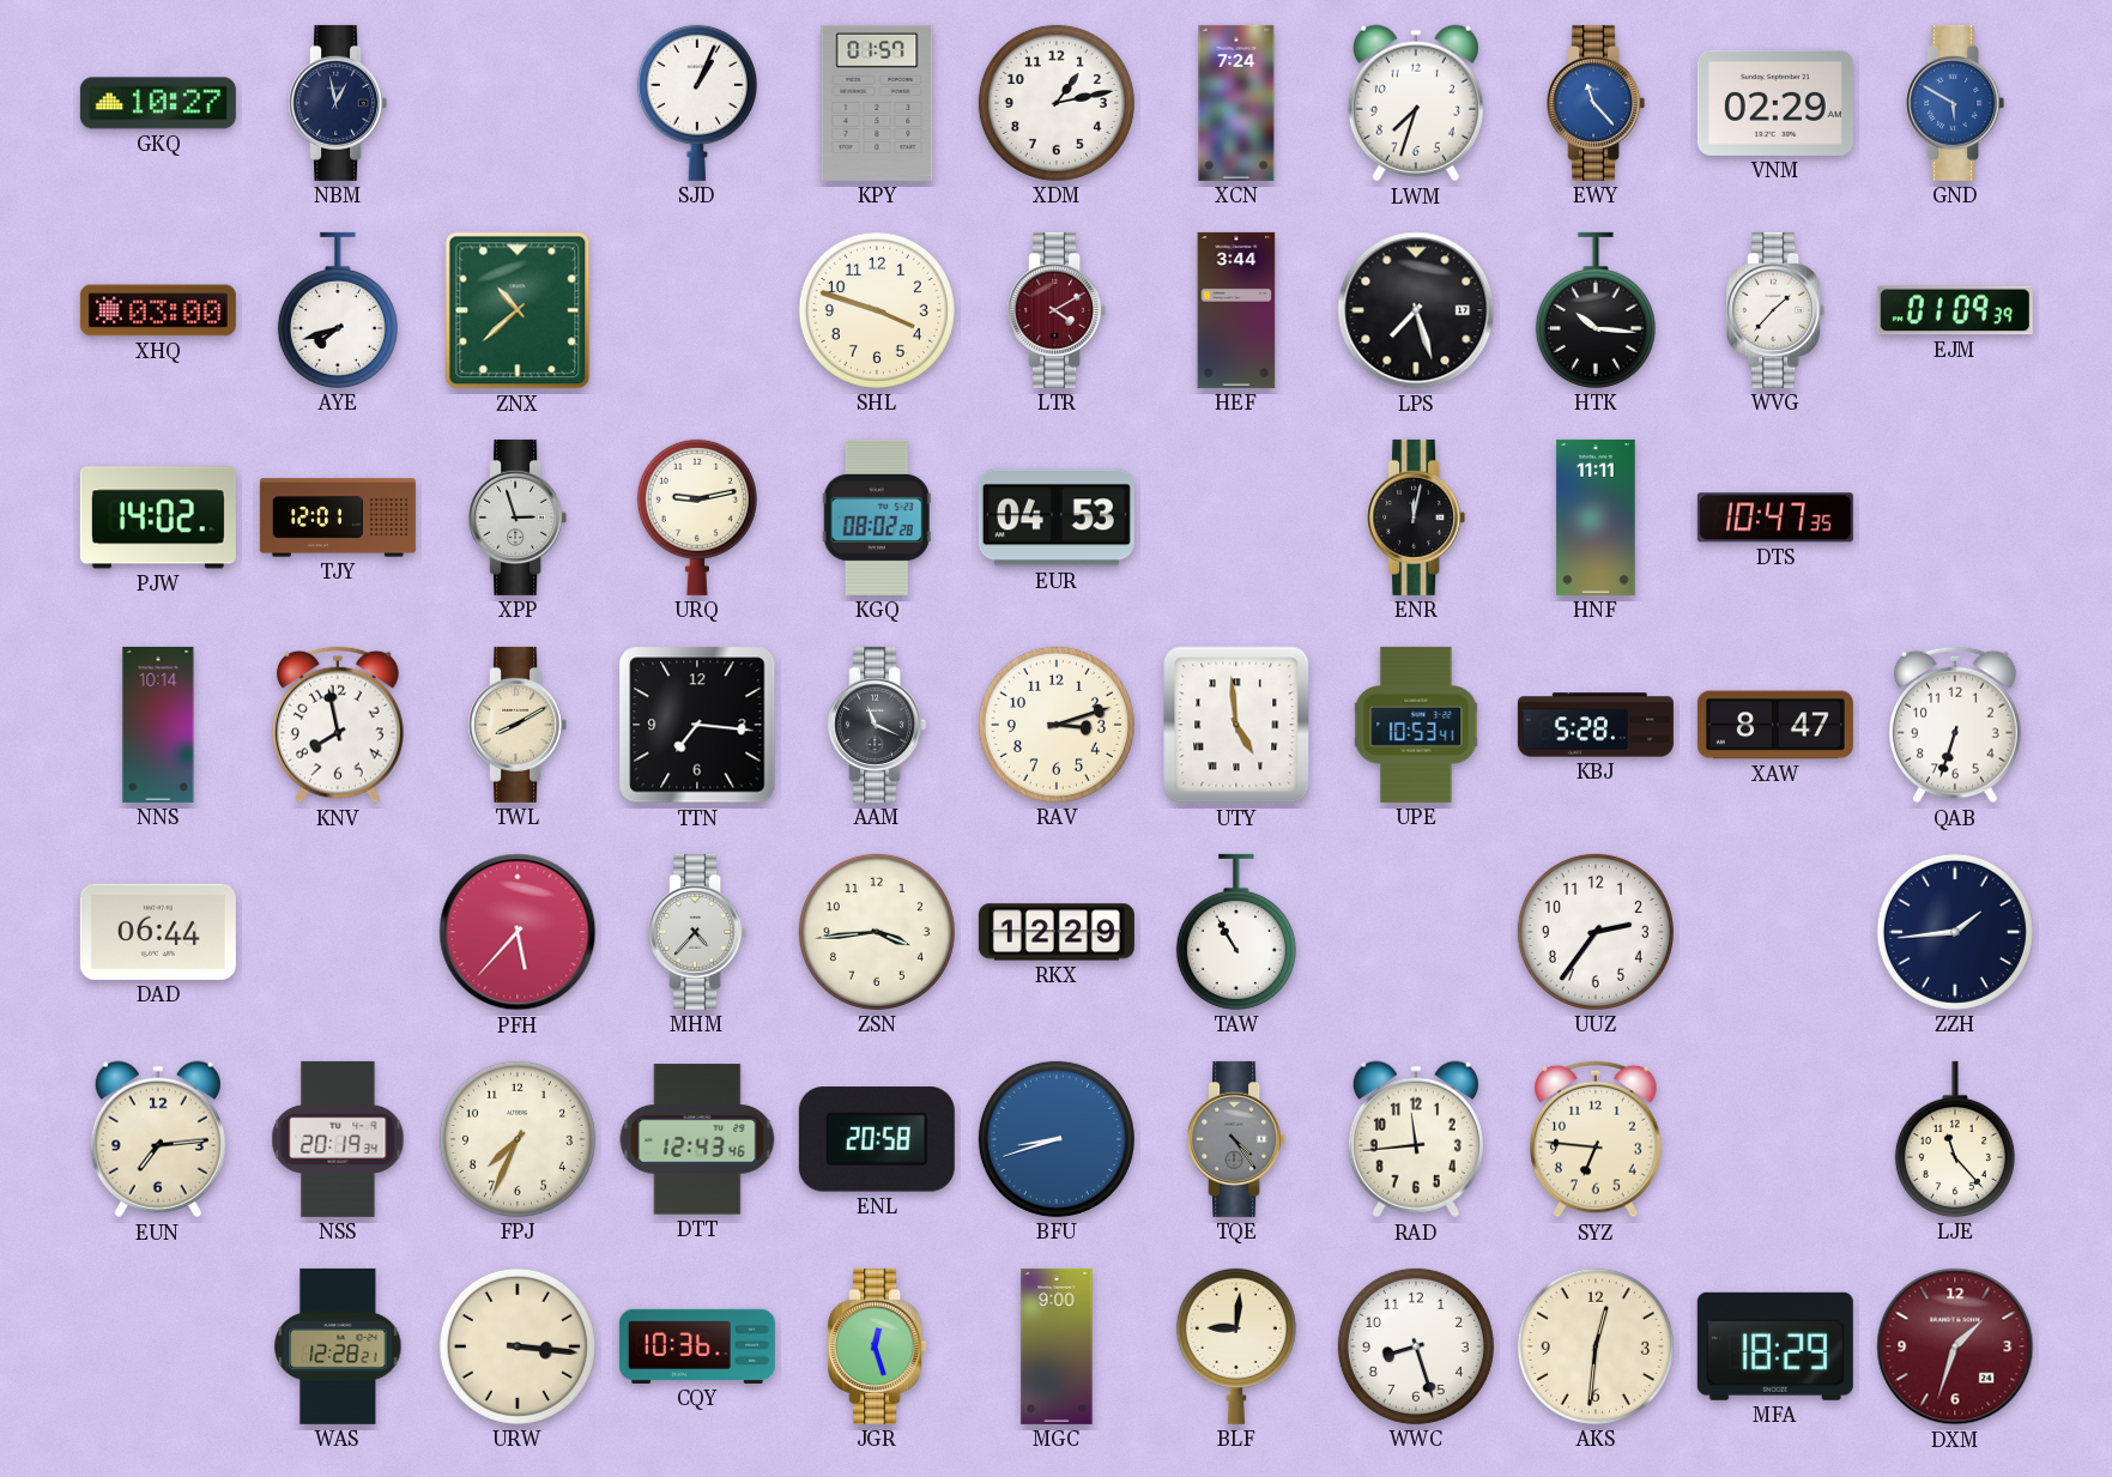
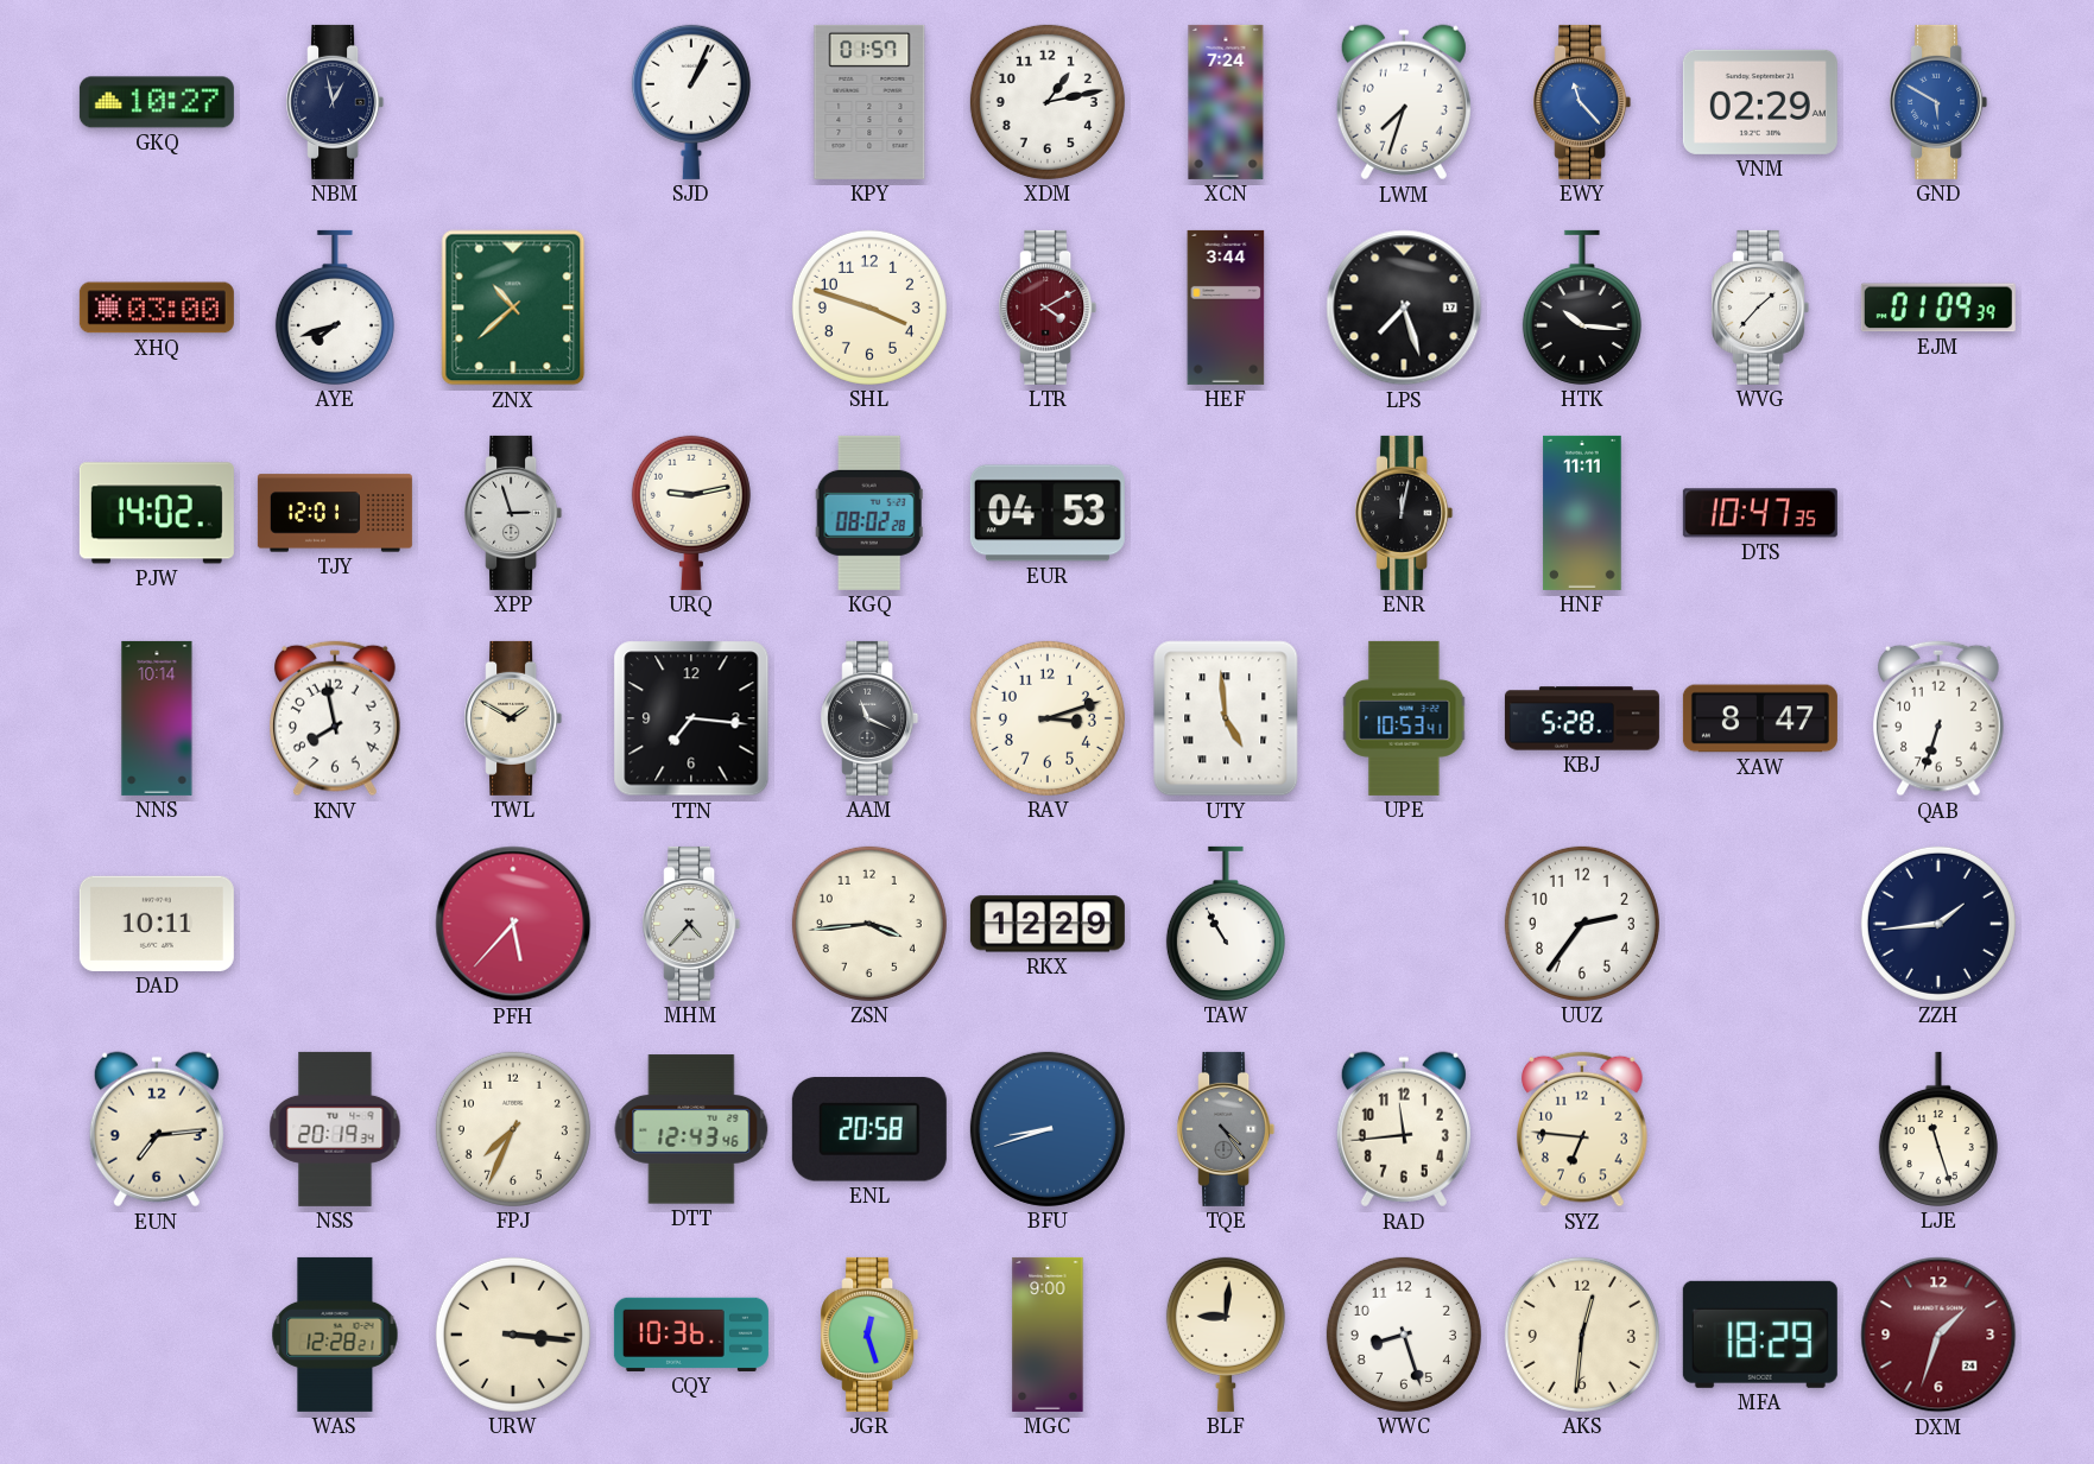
TWL: 8:10 -> 1:50 (513, 718)
DAD: 06:44 -> 10:11 (157, 924)
LJE: 11:23 -> 11:27 (1938, 1129)
